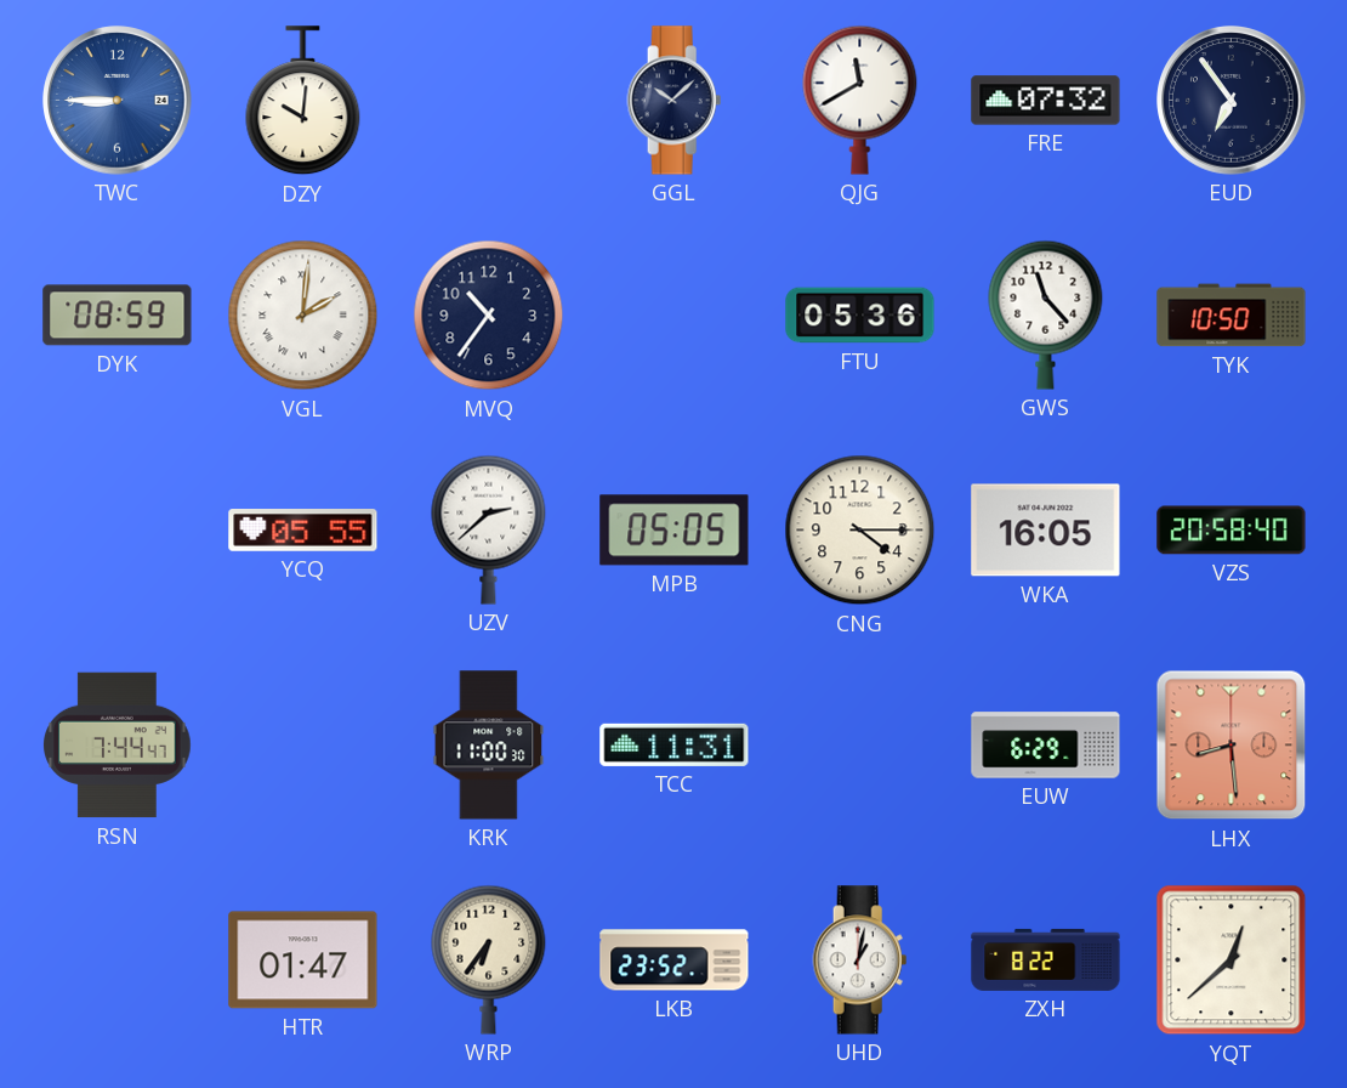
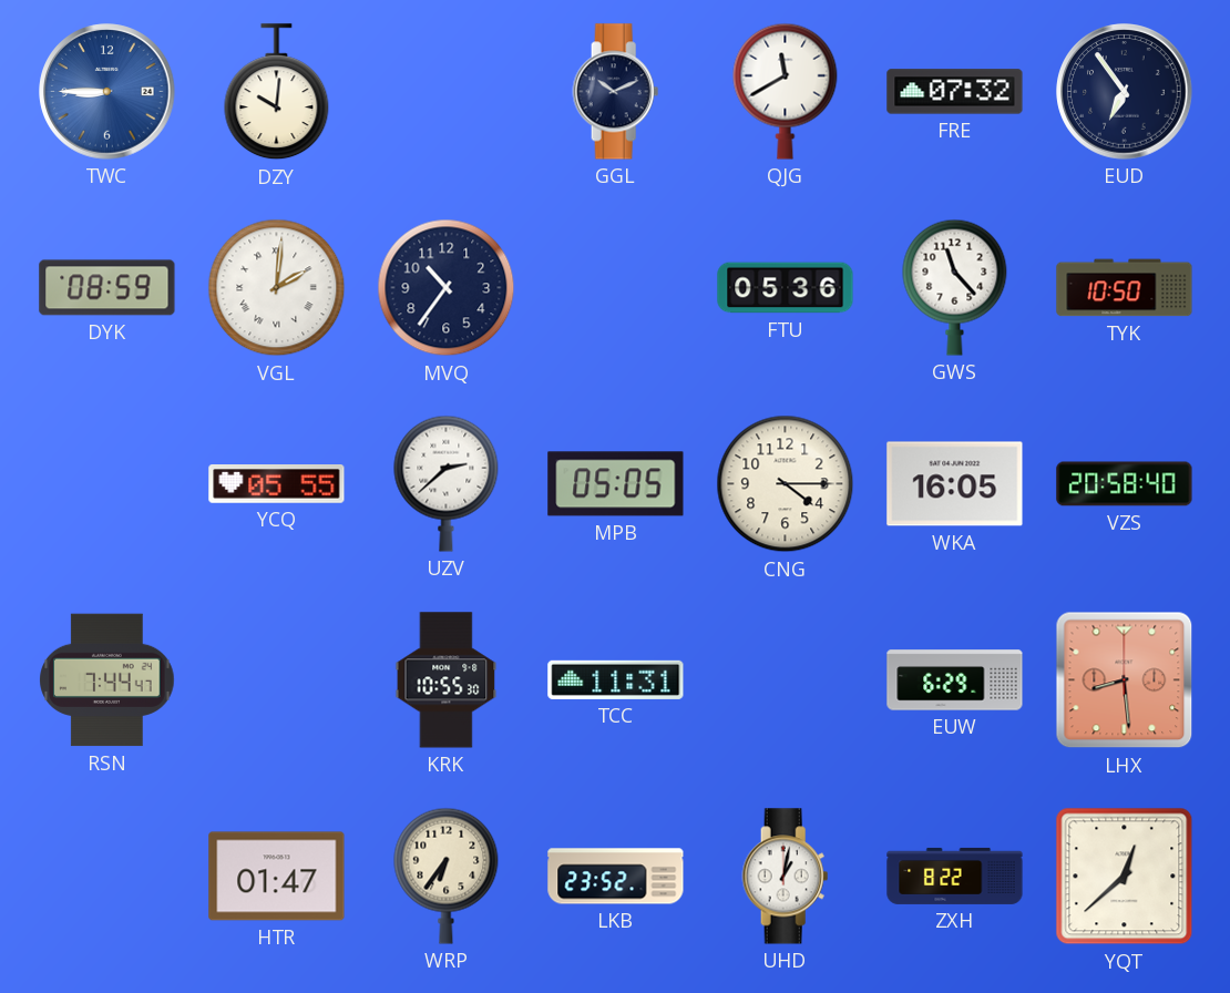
GGL: 10:08 -> 10:11 (616, 92)
KRK: 11:00 -> 10:55 (447, 680)
